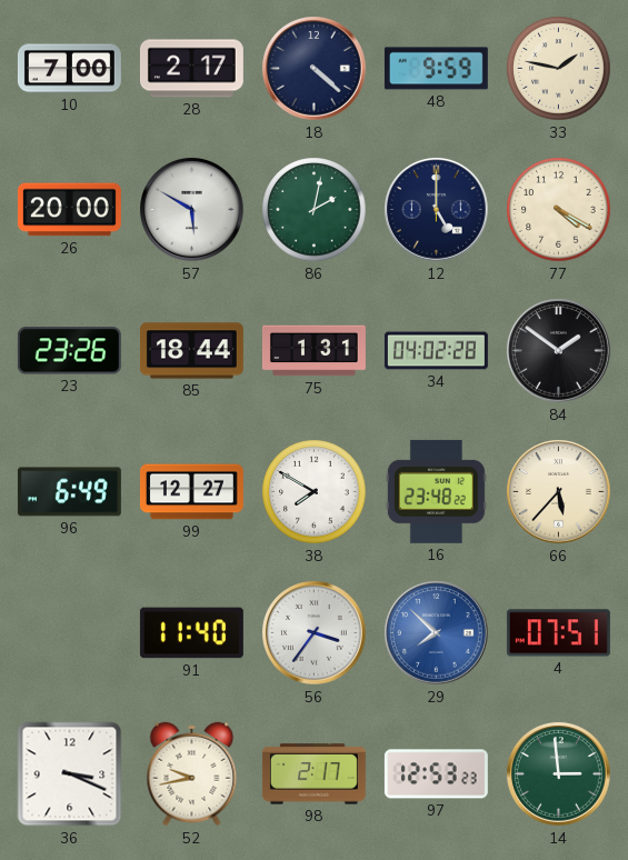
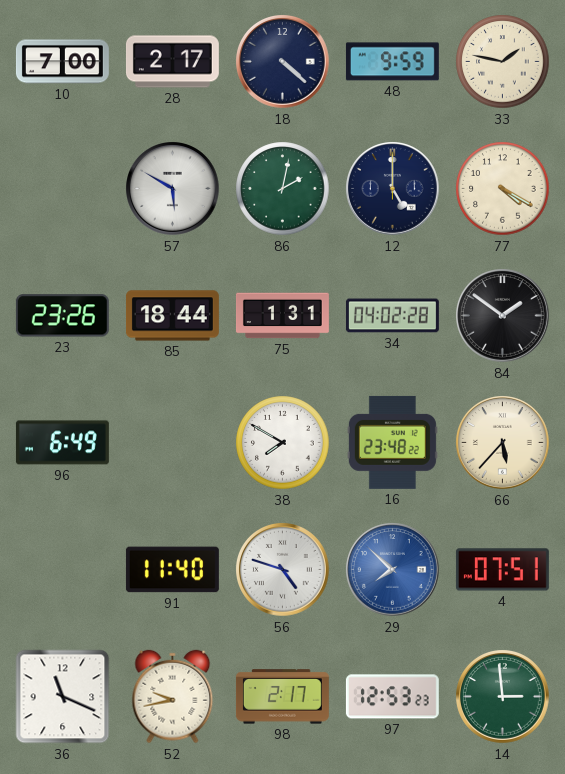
26: 20:00 -> none (69, 210)
99: 12:27 -> none (191, 492)
56: 3:36 -> 4:48 (283, 570)
36: 3:19 -> 11:19 (63, 697)
